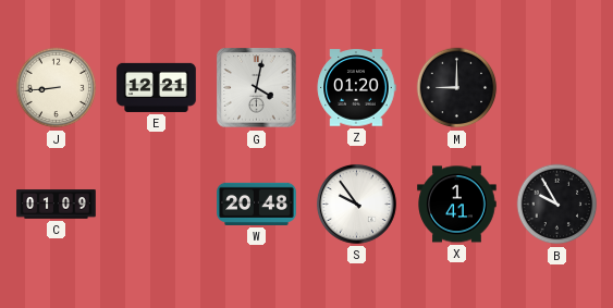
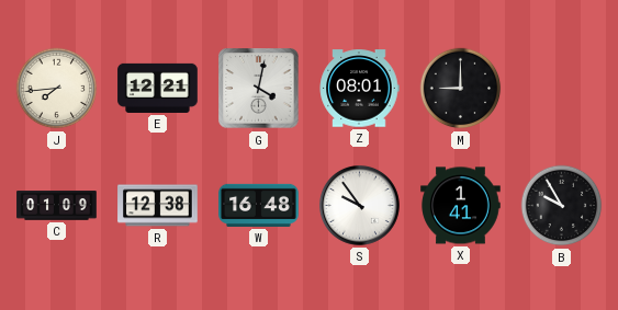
J: 8:44 -> 7:44 (57, 89)
Z: 01:20 -> 08:01 (359, 89)
R: none -> 12:38 (158, 206)
W: 20:48 -> 16:48 (259, 205)
